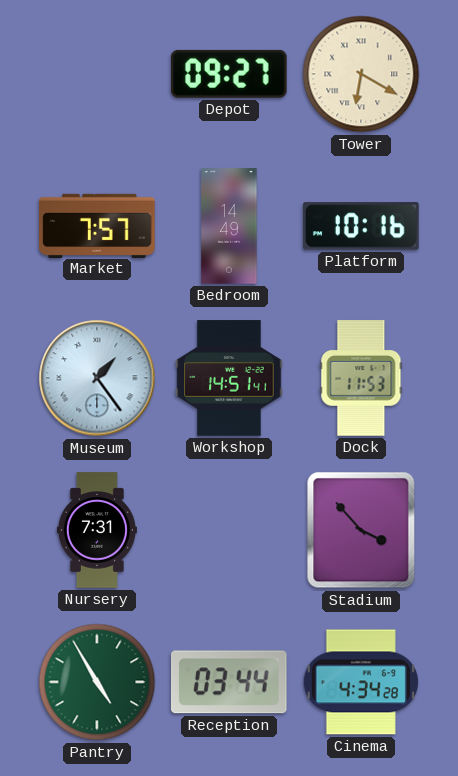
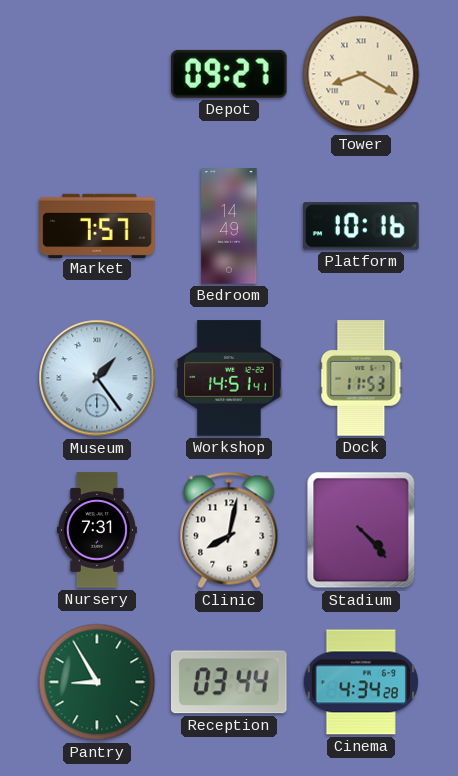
Tower: 6:20 -> 8:20 (361, 74)
Clinic: none -> 8:02 (229, 530)
Stadium: 3:53 -> 4:23 (361, 530)
Pantry: 4:55 -> 8:55 (97, 682)
